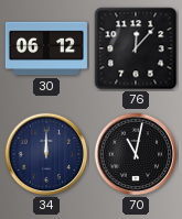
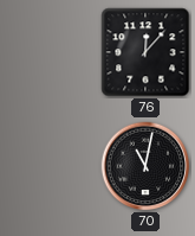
30: 06:12 -> none (46, 48)
34: 12:00 -> none (46, 154)
